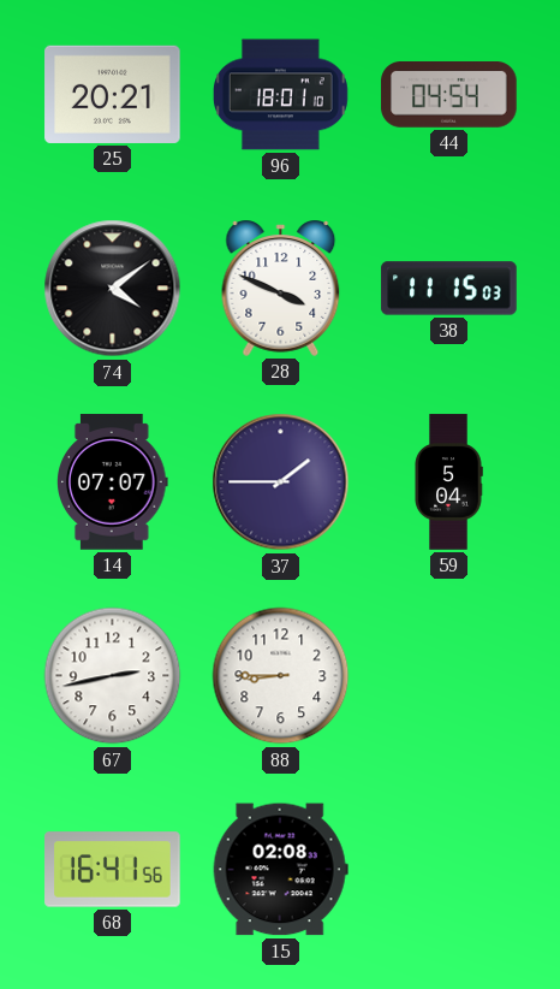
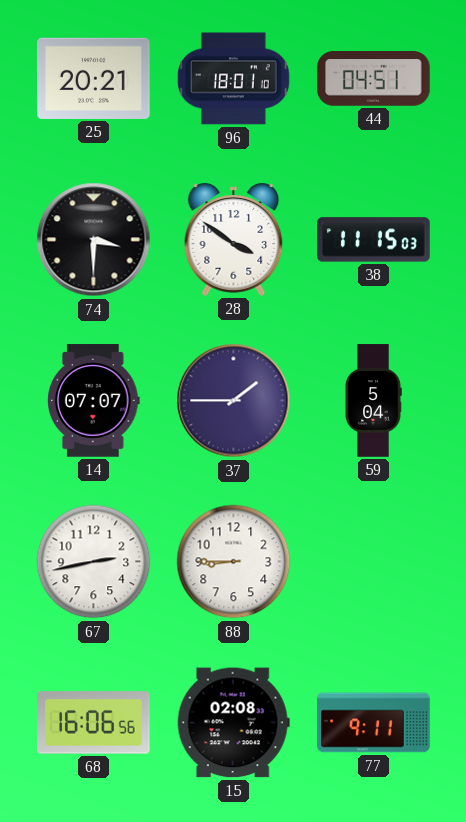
44: 04:54 -> 04:51 (374, 79)
74: 4:09 -> 3:30 (94, 240)
28: 3:49 -> 3:51 (234, 239)
68: 16:41 -> 16:06 (94, 723)
77: none -> 9:11 (374, 723)
